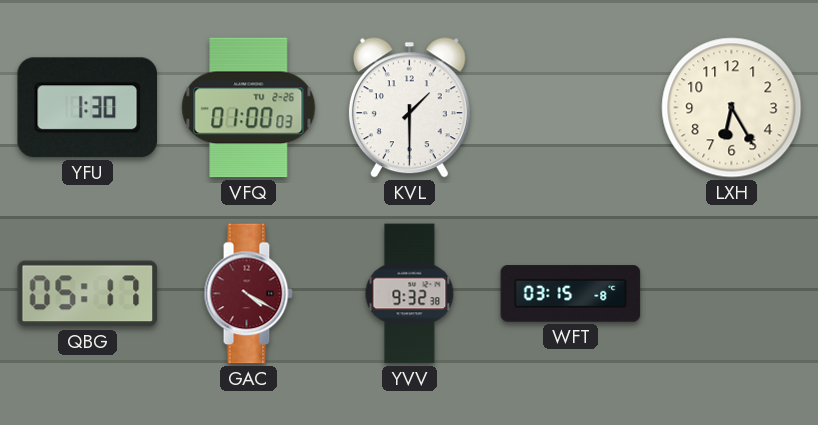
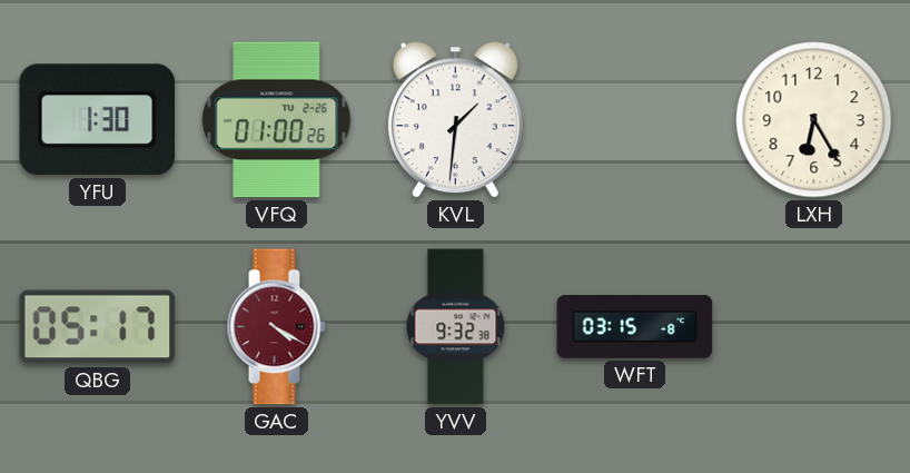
VFQ: 01:00:03 -> 01:00:26 (277, 120)
KVL: 1:30 -> 1:31 (455, 120)
